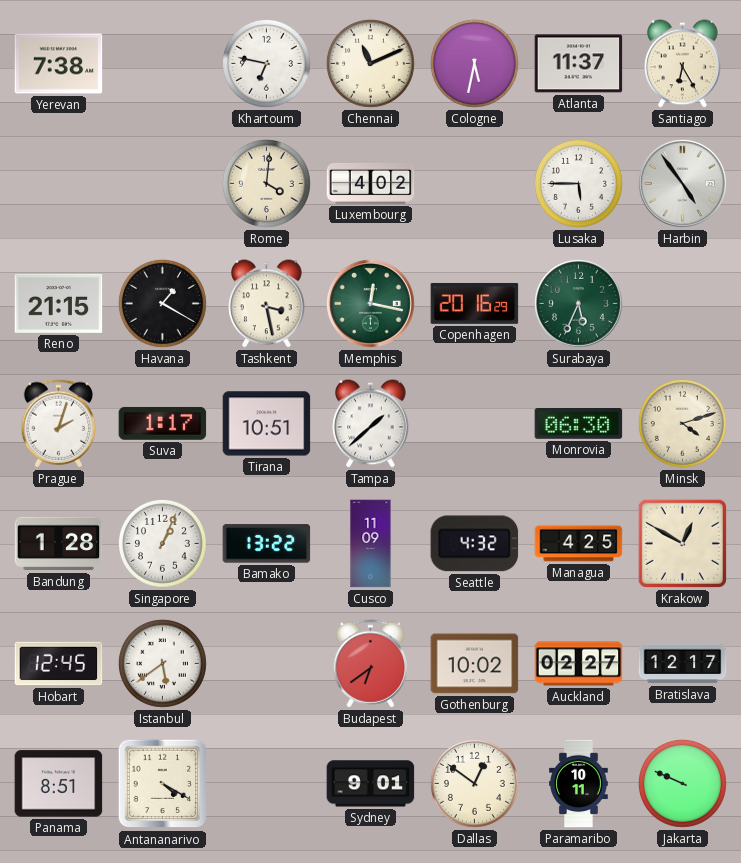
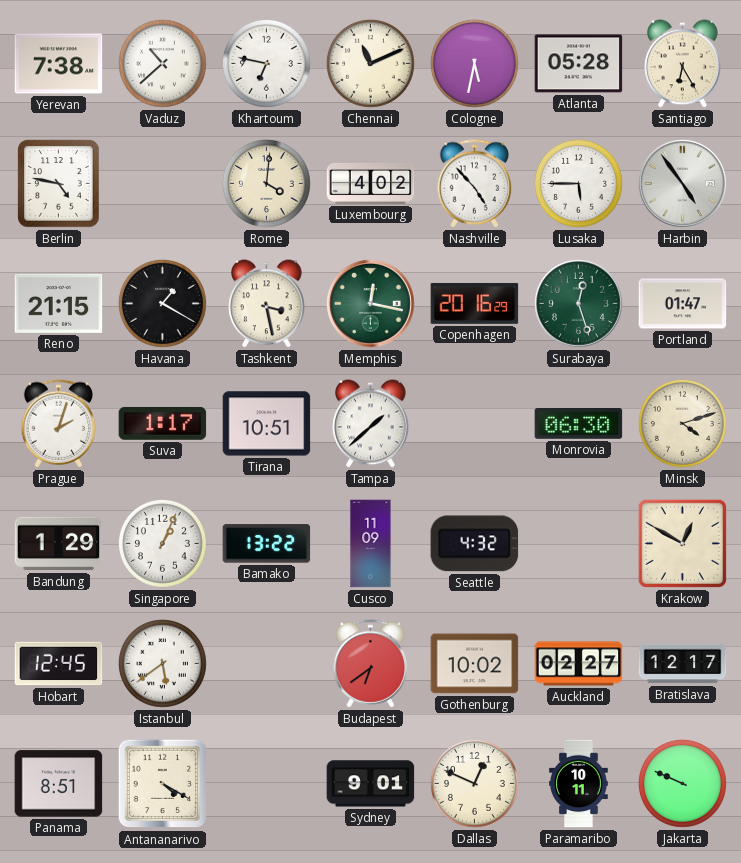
Vaduz: none -> 10:38 (162, 63)
Atlanta: 11:37 -> 05:28 (579, 64)
Berlin: none -> 4:47 (59, 184)
Nashville: none -> 4:53 (475, 184)
Surabaya: 5:34 -> 12:27 (578, 303)
Portland: none -> 01:47 (683, 304)
Bandung: 1:28 -> 1:29 (59, 544)
Managua: 4:25 -> none (579, 544)
Dallas: 12:51 -> 12:49 (474, 783)
